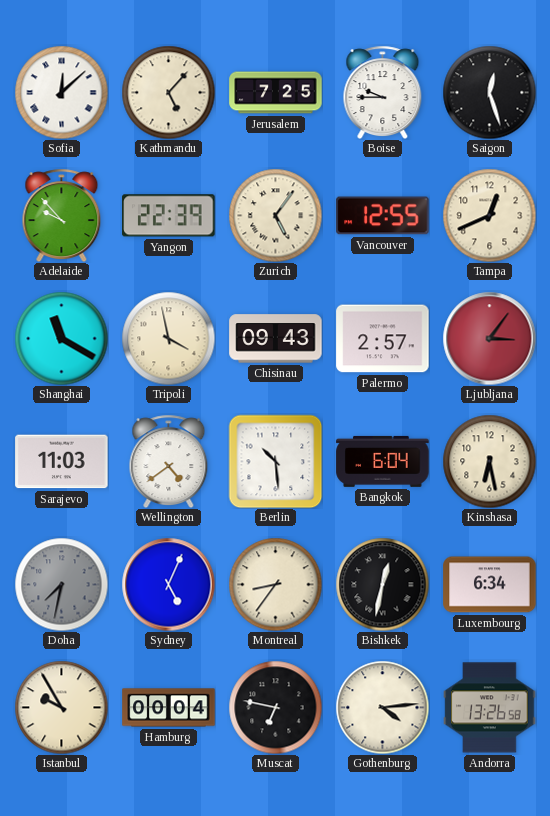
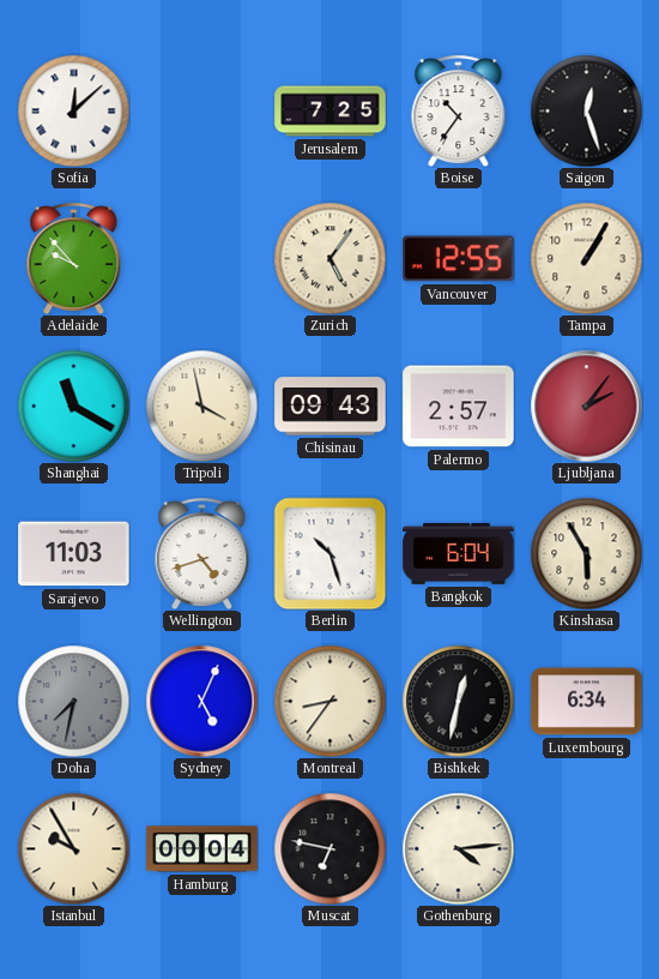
Kathmandu: 5:07 -> none (168, 92)
Boise: 9:45 -> 10:36 (459, 110)
Yangon: 22:39 -> none (169, 216)
Tampa: 12:41 -> 1:05 (586, 258)
Ljubljana: 3:06 -> 2:06 (586, 406)
Wellington: 4:39 -> 4:42 (202, 553)
Berlin: 10:29 -> 10:27 (329, 553)
Kinshasa: 6:28 -> 5:55 (586, 553)
Andorra: 13:26 -> none (490, 708)
